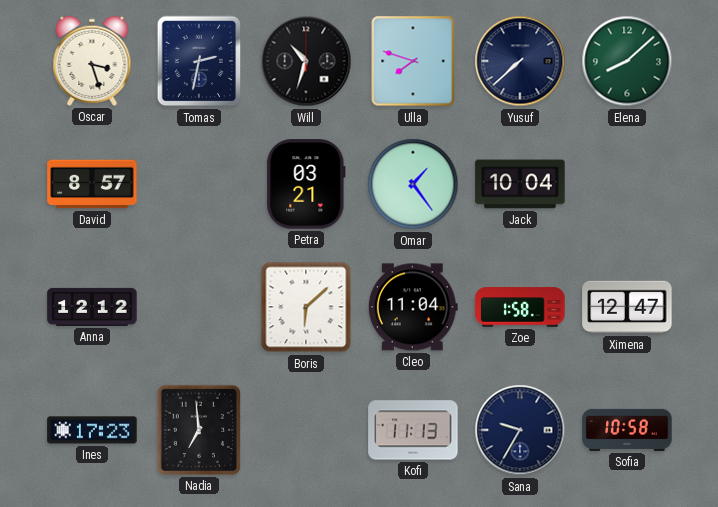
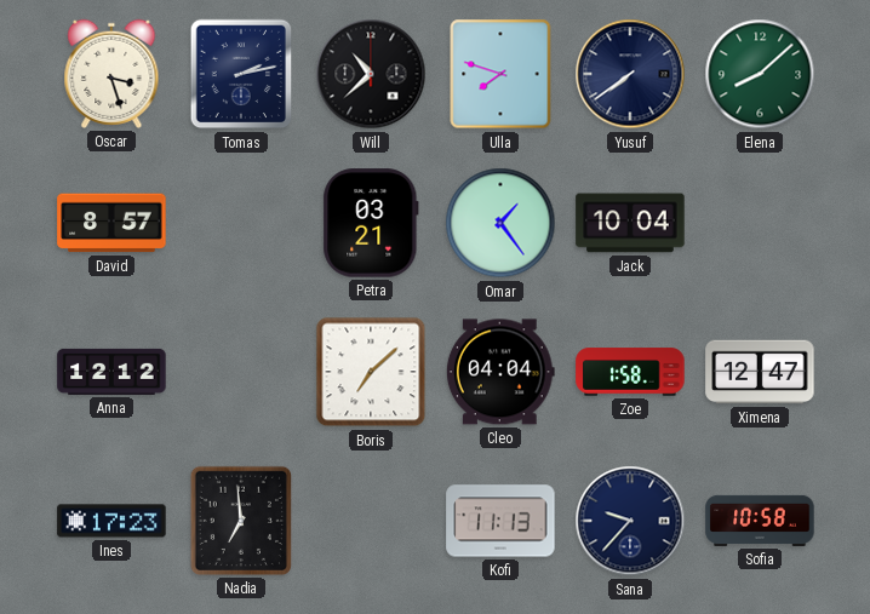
Tomas: 2:32 -> 2:13 (241, 74)
Will: 10:33 -> 10:38 (371, 74)
Yusuf: 7:38 -> 7:39 (630, 74)
Boris: 6:08 -> 7:08 (371, 372)
Cleo: 11:04 -> 04:04 (500, 372)
Sana: 9:35 -> 9:37 (630, 521)
